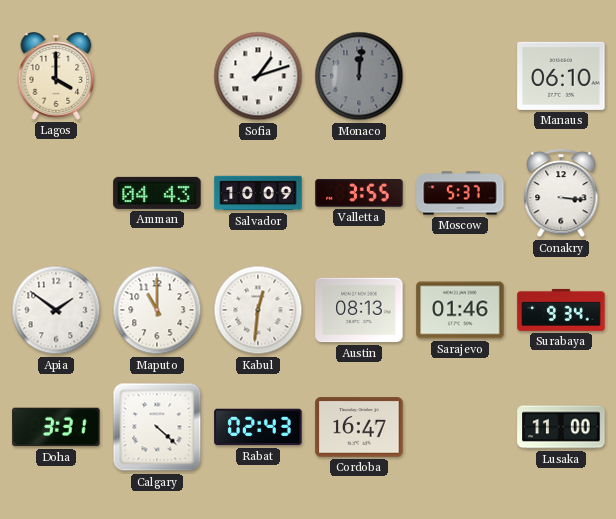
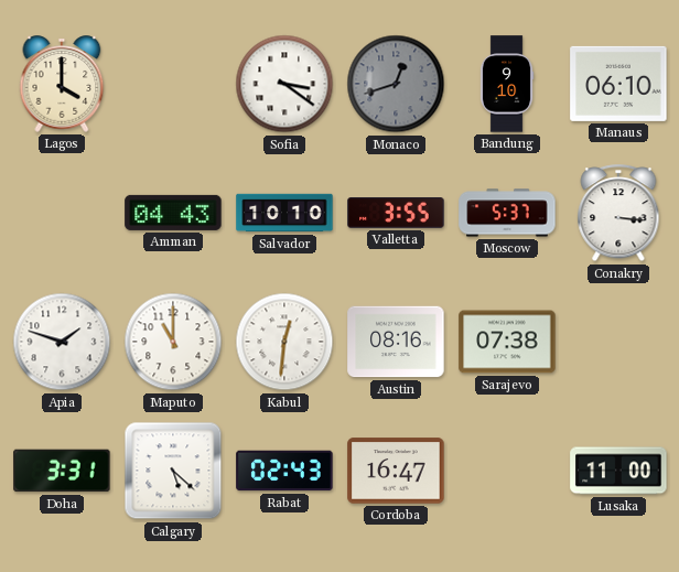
Sofia: 1:12 -> 3:21 (284, 84)
Monaco: 12:01 -> 12:42 (396, 84)
Bandung: none -> 9:10 (507, 84)
Salvador: 10:09 -> 10:10 (284, 213)
Apia: 1:51 -> 1:48 (62, 342)
Austin: 08:13 -> 08:16 (396, 342)
Sarajevo: 01:46 -> 07:38 (507, 342)
Surabaya: 9:34 -> none (561, 310)
Calgary: 4:22 -> 5:22 (173, 471)
